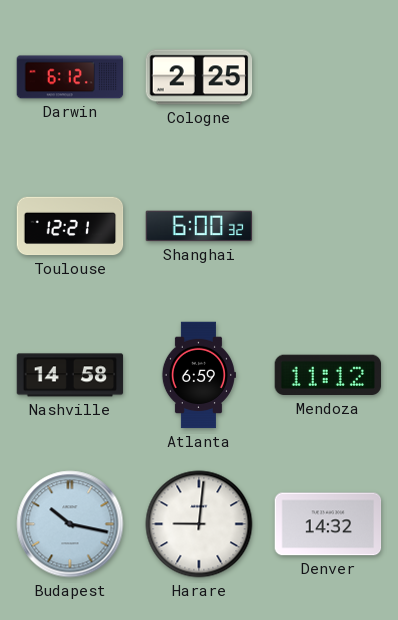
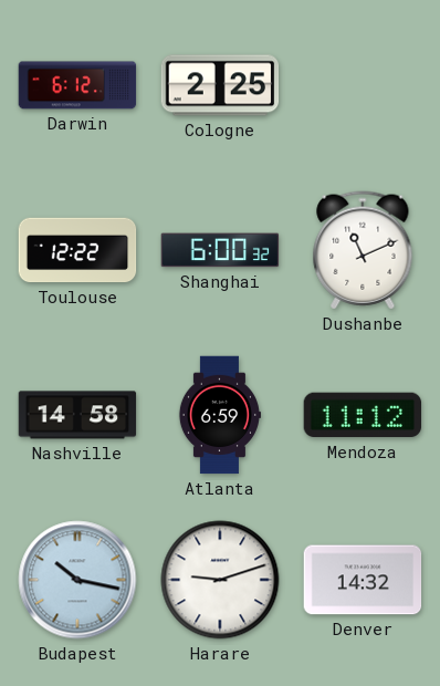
Toulouse: 12:21 -> 12:22 (77, 250)
Dushanbe: none -> 11:11 (363, 250)
Harare: 9:01 -> 9:12 (220, 580)
